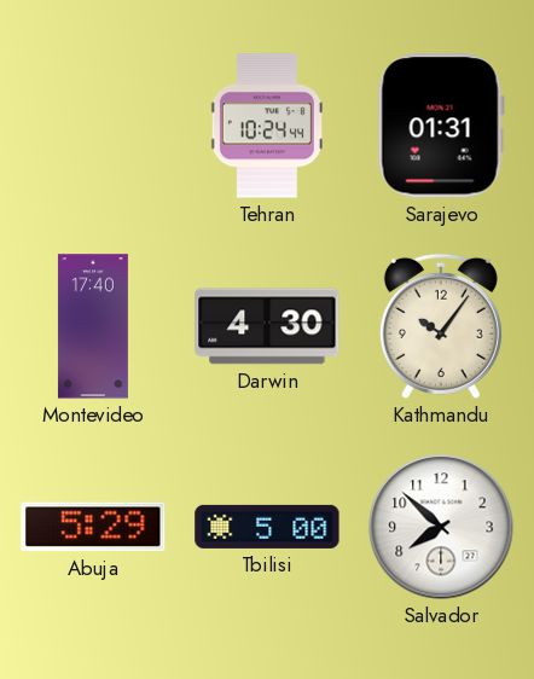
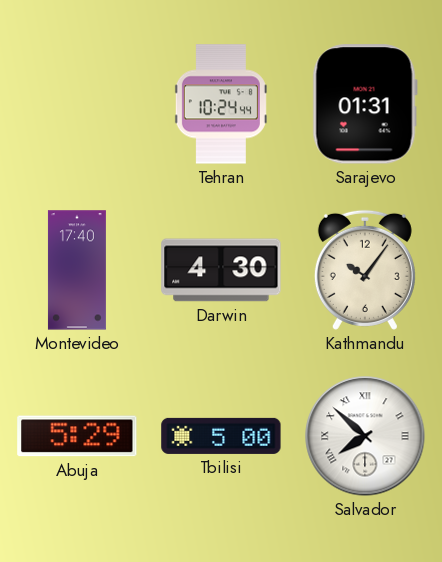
Salvador numerals: Arabic -> Roman (365, 436)
